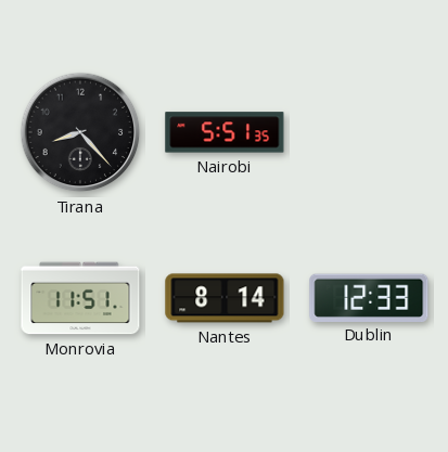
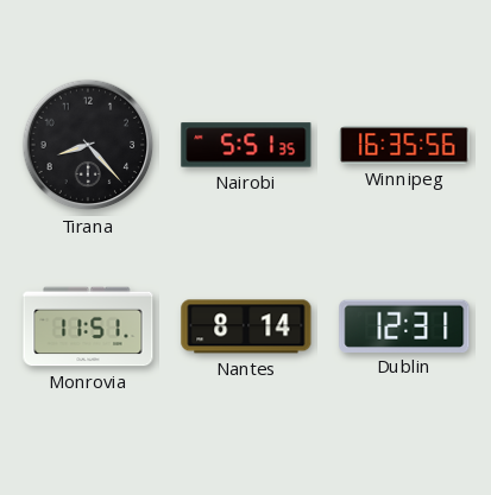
Winnipeg: none -> 16:35 (404, 145)
Dublin: 12:33 -> 12:31 (404, 325)
